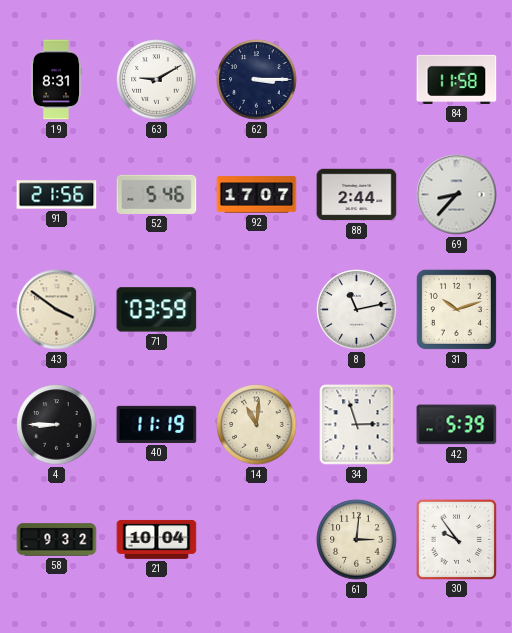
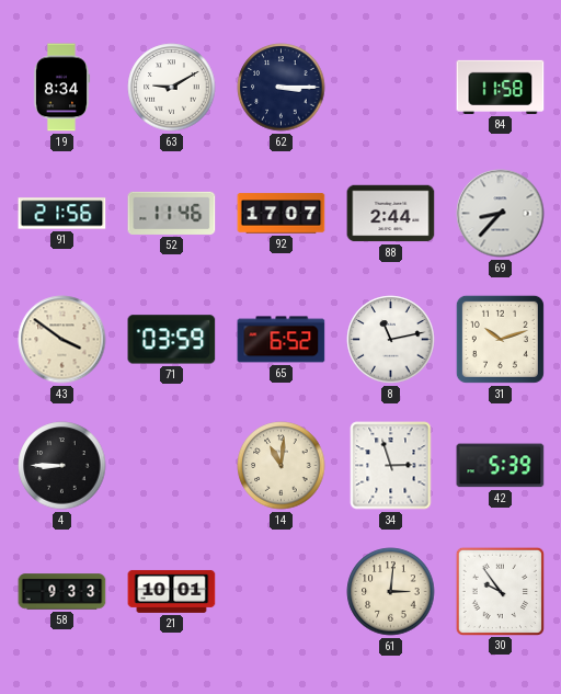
19: 8:31 -> 8:34 (61, 88)
52: 5:46 -> 11:46 (172, 213)
65: none -> 6:52 (282, 340)
40: 11:19 -> none (157, 424)
58: 9:32 -> 9:33 (62, 592)
21: 10:04 -> 10:01 (172, 591)
